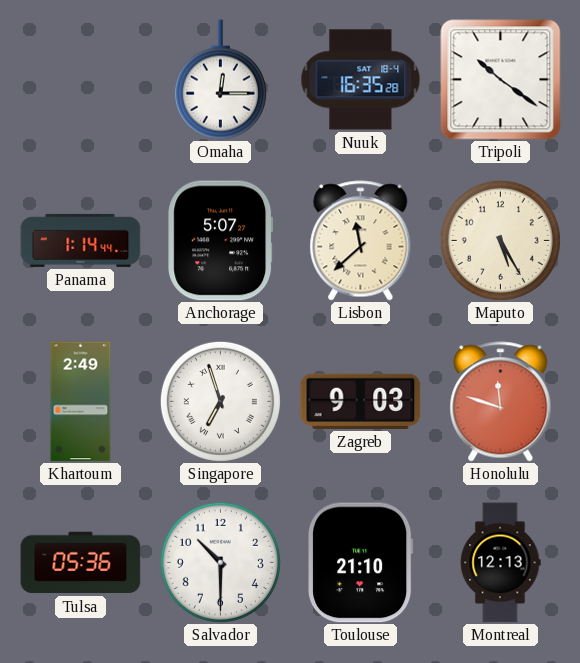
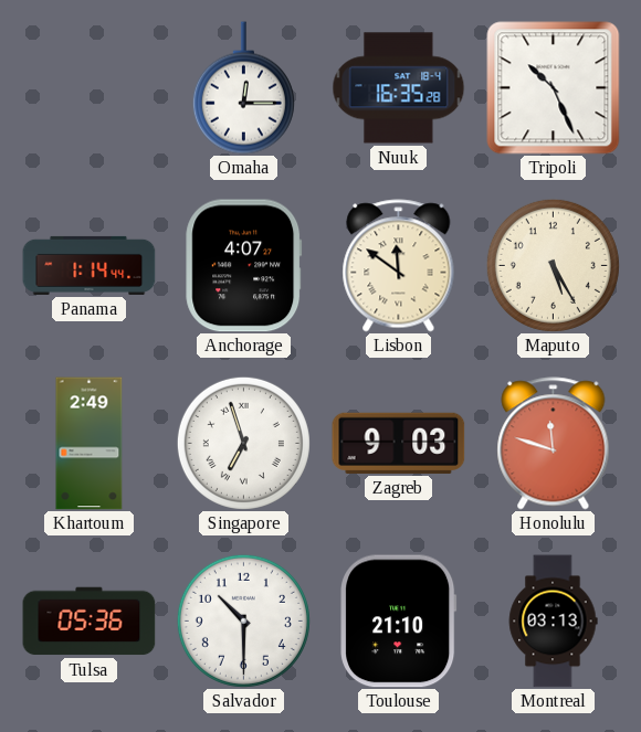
Tripoli: 10:21 -> 10:26 (554, 88)
Anchorage: 5:07 -> 4:07 (244, 266)
Lisbon: 11:38 -> 11:51 (399, 266)
Montreal: 12:13 -> 03:13 (553, 622)
